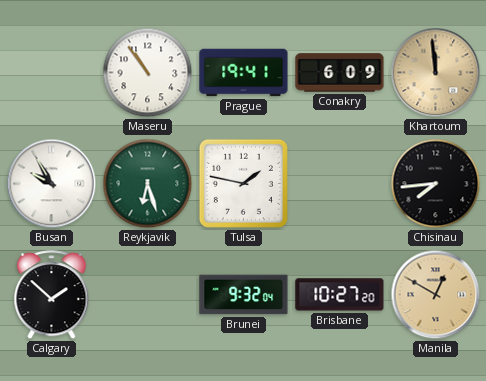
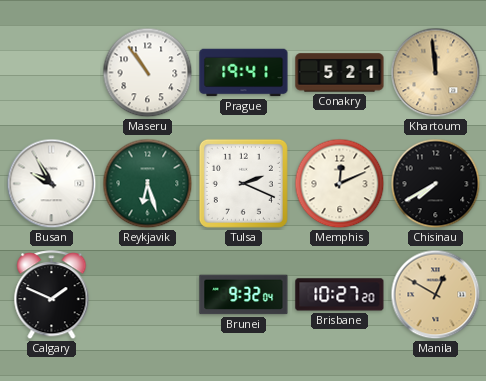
Conakry: 6:09 -> 5:21 (340, 73)
Tulsa: 1:47 -> 2:19 (243, 183)
Memphis: none -> 12:11 (340, 184)
Chisinau: 7:44 -> 7:40 (436, 184)
Calgary: 1:52 -> 1:49 (52, 295)
